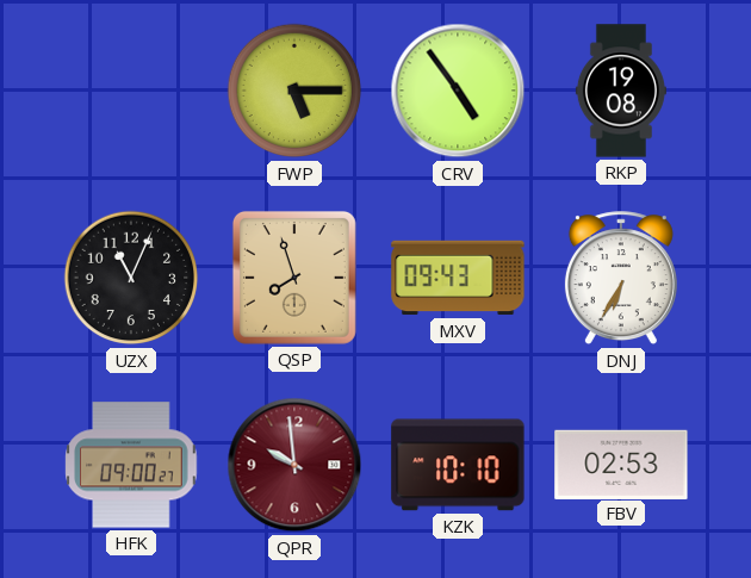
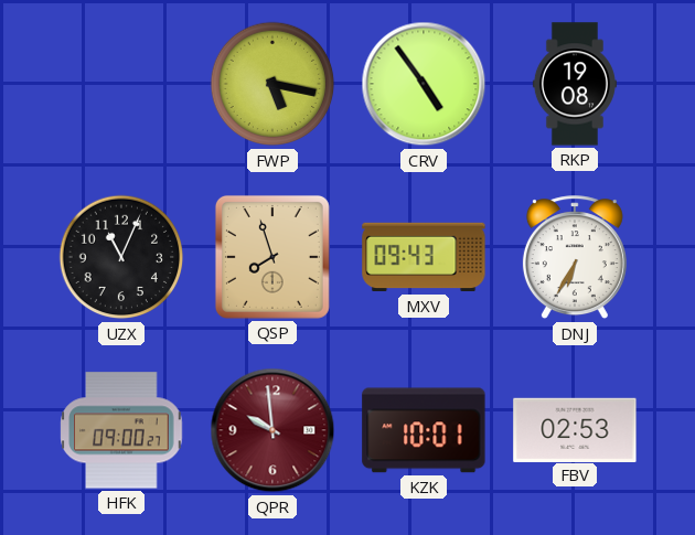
FWP: 5:15 -> 5:17 (272, 84)
KZK: 10:10 -> 10:01 (424, 430)
